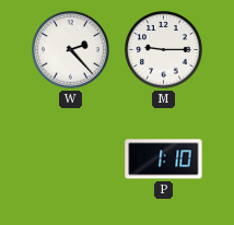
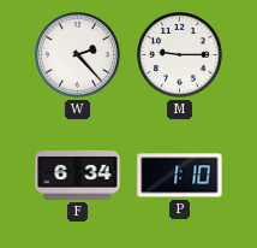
F: none -> 6:34 (78, 175)
